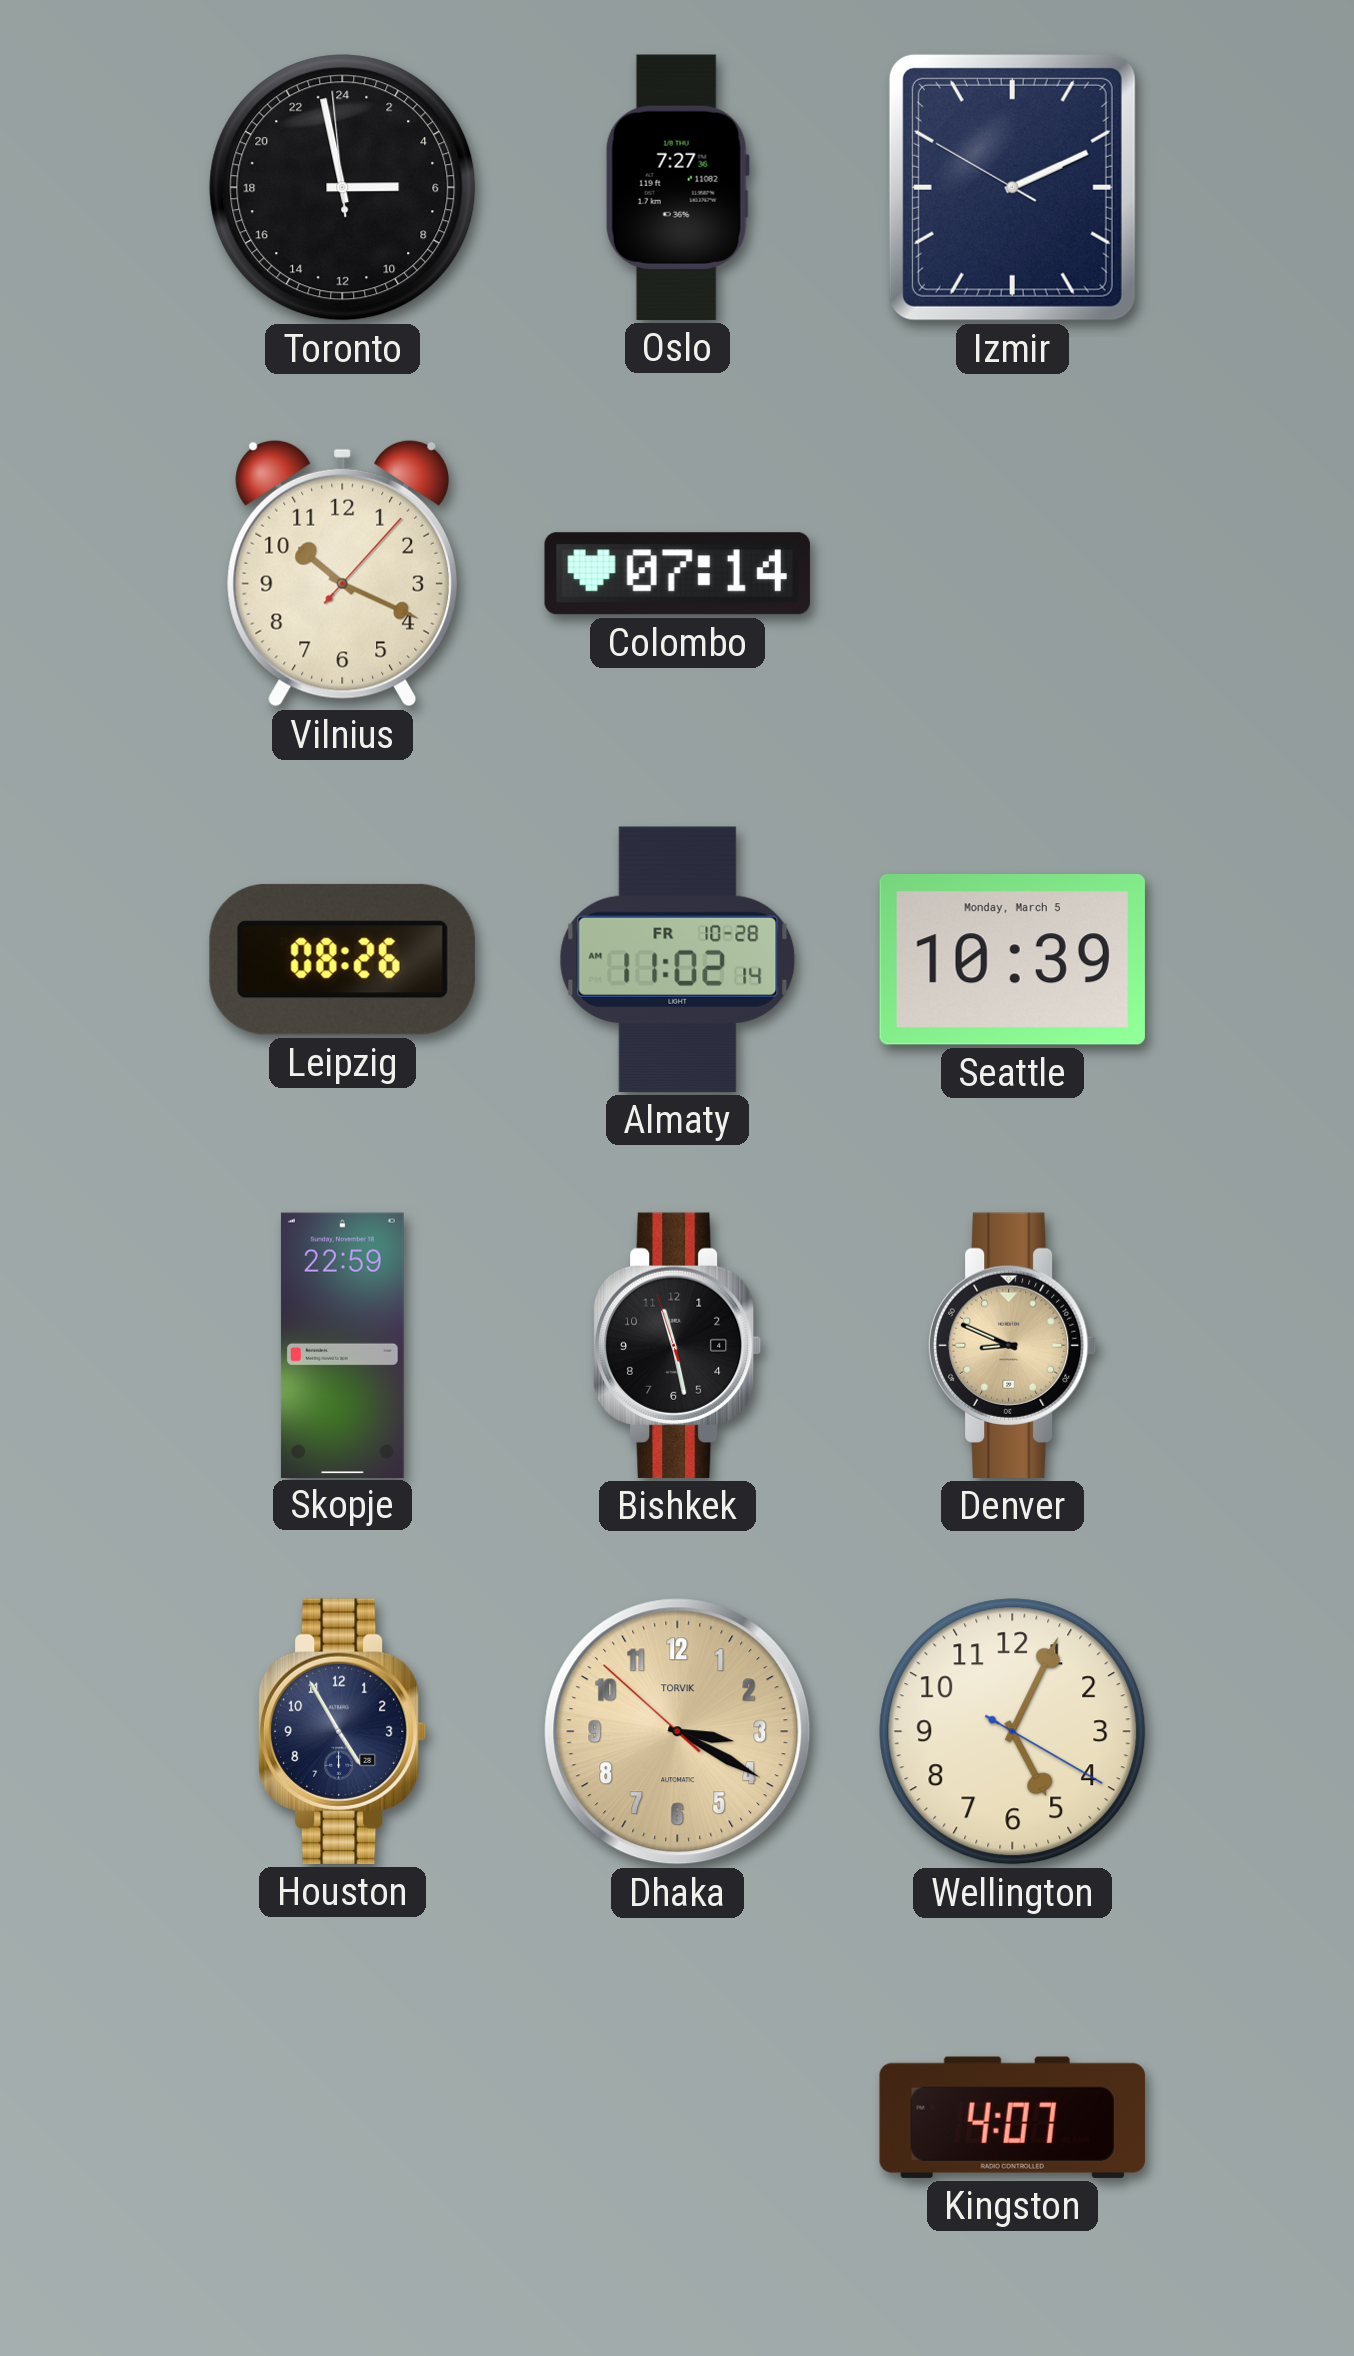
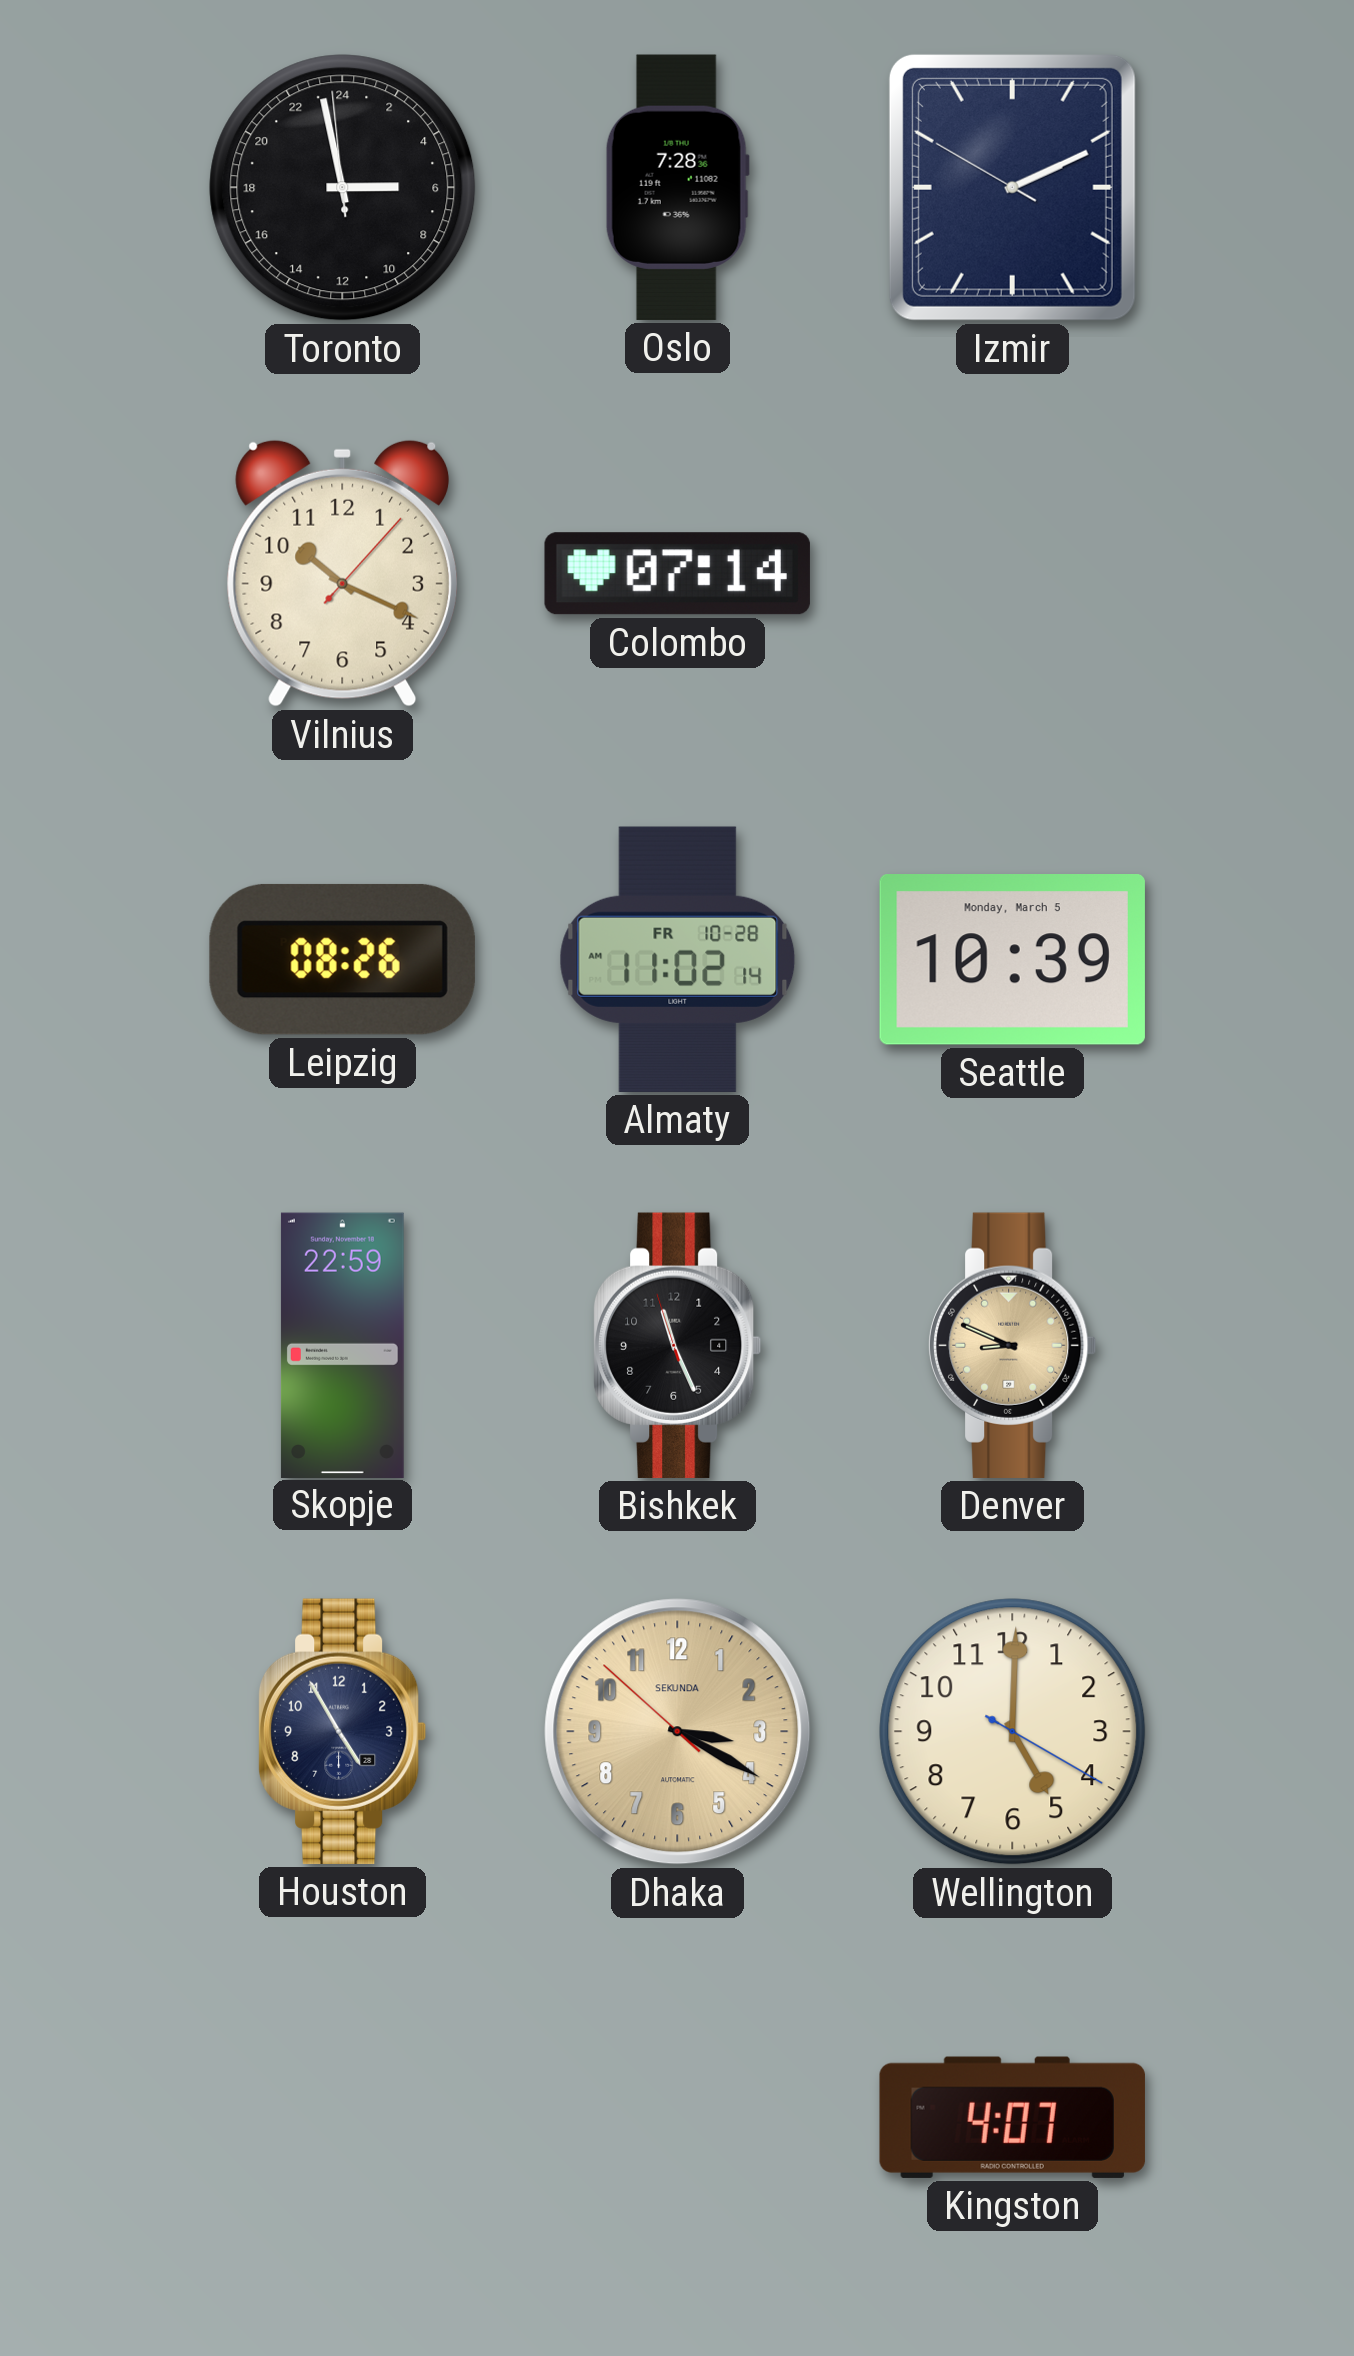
Oslo: 7:27 -> 7:28 (677, 187)
Bishkek: 11:27 -> 11:25 (677, 1345)
Dhaka brand: TORVIK -> SEKUNDA (678, 1732)
Wellington: 5:04 -> 5:00 (1013, 1732)
